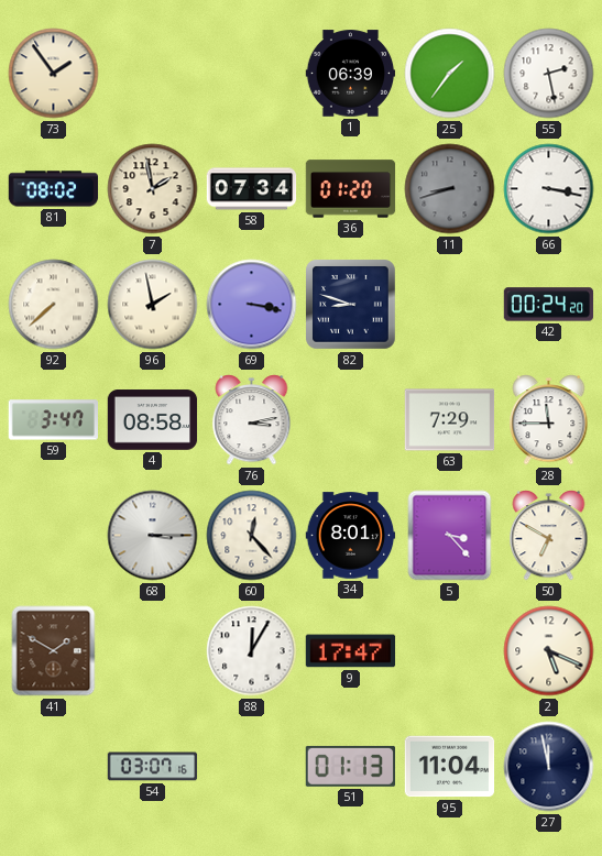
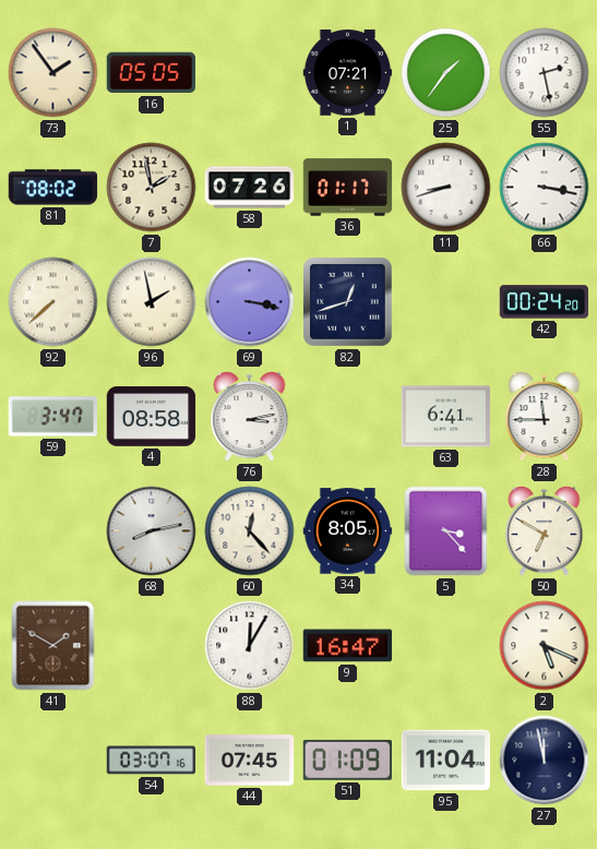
16: none -> 05:05 (152, 73)
1: 06:39 -> 07:21 (348, 73)
58: 07:34 -> 07:26 (250, 188)
36: 01:20 -> 01:17 (348, 188)
11 dial: grey -> white (446, 188)
82: 8:48 -> 12:42 (348, 302)
63: 7:29 -> 6:41 (446, 417)
68: 3:15 -> 8:13 (152, 531)
34: 8:01 -> 8:05 (348, 531)
9: 17:47 -> 16:47 (348, 646)
44: none -> 07:45 (250, 761)
51: 01:13 -> 01:09 (347, 760)
